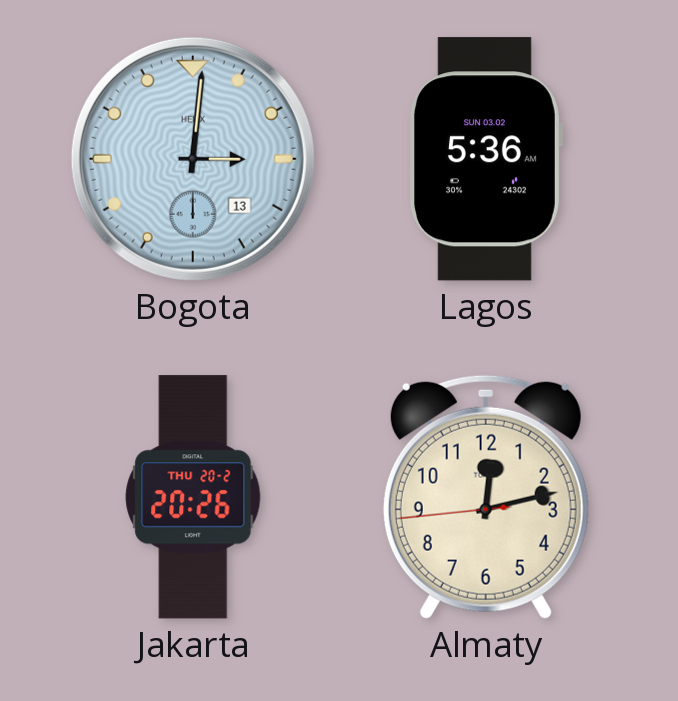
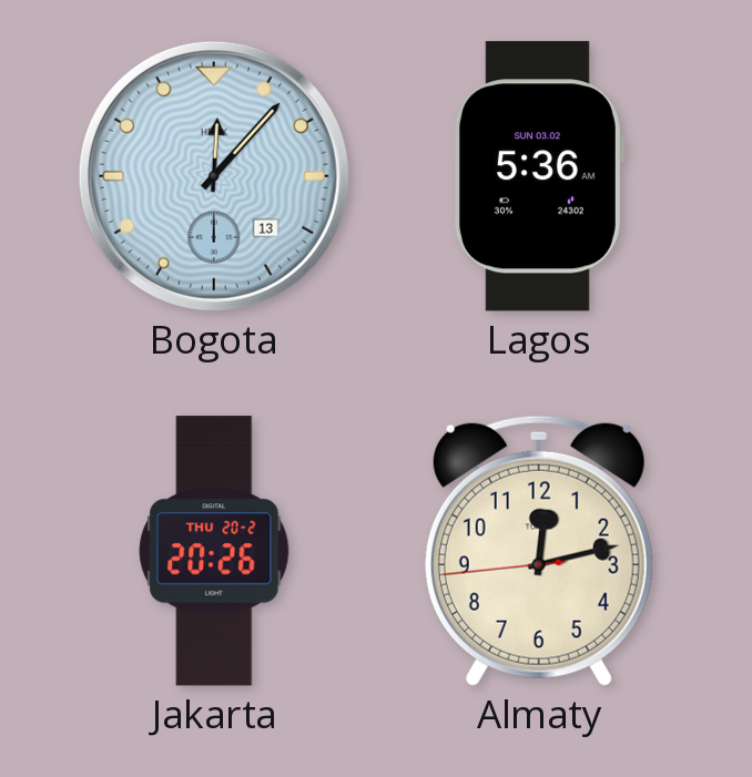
Bogota: 3:01 -> 12:07 (214, 176)
